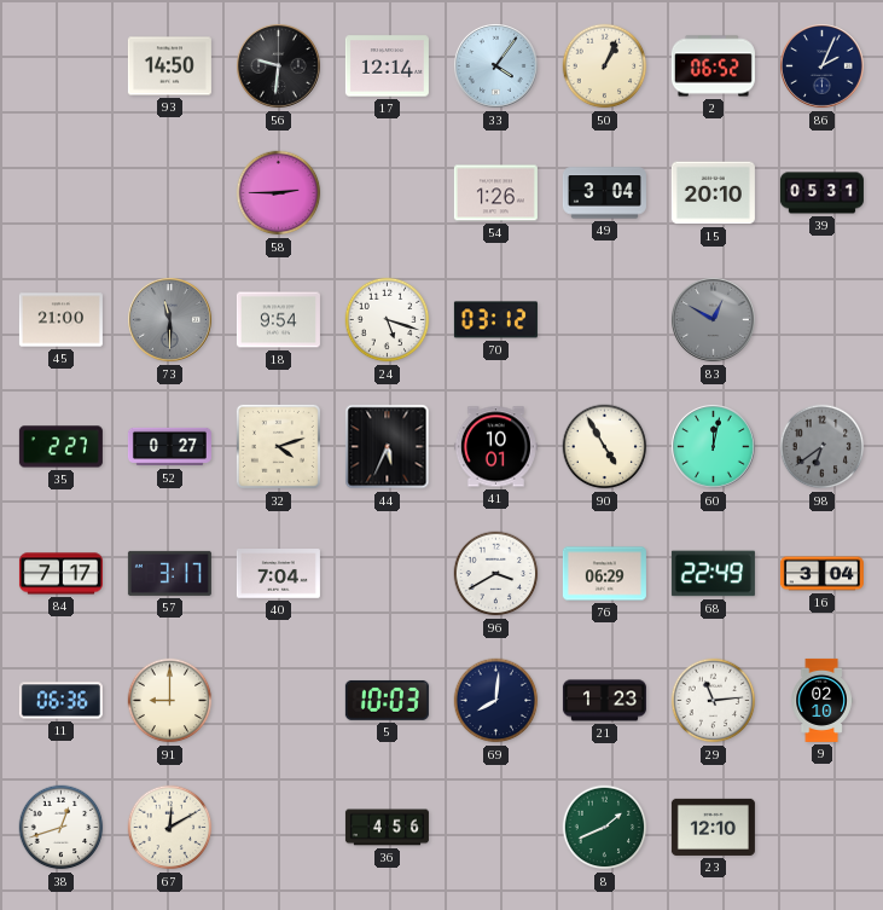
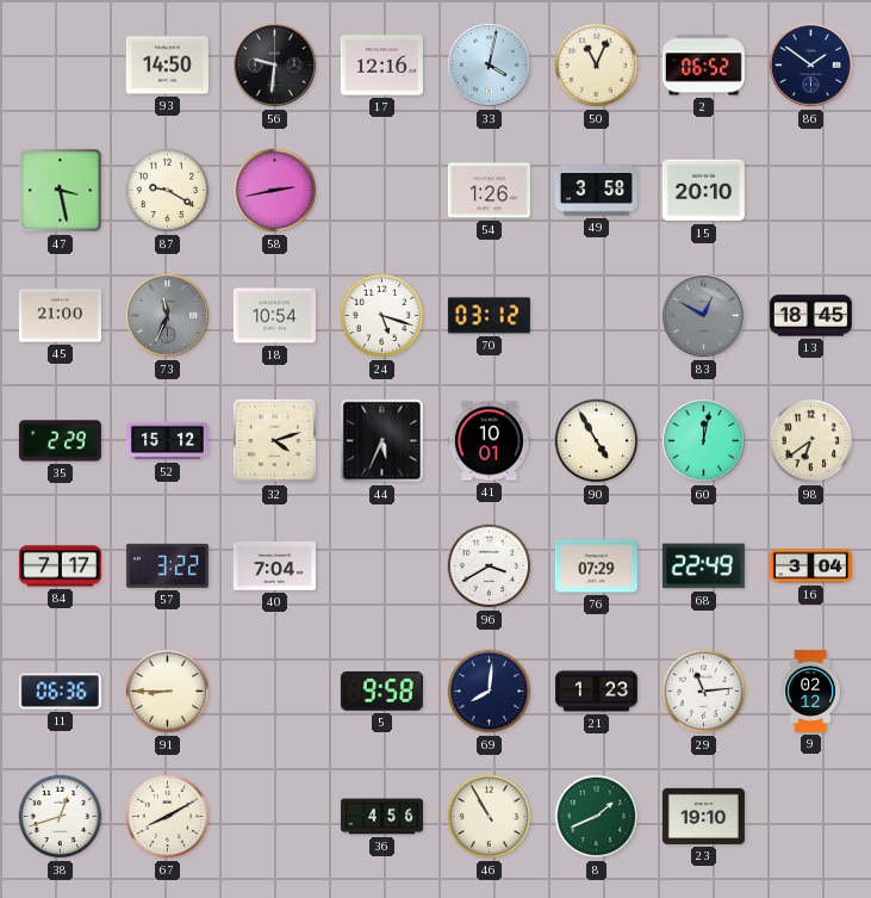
17: 12:14 -> 12:16 (381, 66)
33: 4:06 -> 4:02 (490, 66)
50: 1:04 -> 11:04 (597, 66)
86: 2:04 -> 1:51 (811, 66)
47: none -> 3:28 (61, 191)
87: none -> 9:20 (168, 191)
58: 2:45 -> 2:43 (275, 191)
49: 3:04 -> 3:58 (596, 191)
39: 05:31 -> none (821, 193)
73: 11:30 -> 11:34 (168, 316)
18: 9:54 -> 10:54 (274, 316)
13: none -> 18:45 (810, 316)
35: 2:27 -> 2:29 (60, 441)
52: 0:27 -> 15:12 (167, 441)
98 dial: grey -> cream (811, 441)
57: 3:17 -> 3:22 (167, 565)
76: 06:29 -> 07:29 (596, 566)
91: 9:00 -> 8:45 (168, 692)
5: 10:03 -> 9:58 (381, 690)
9: 02:10 -> 02:12 (810, 690)
67: 12:10 -> 8:10 (168, 817)
46: none -> 10:55 (490, 817)
23: 12:10 -> 19:10 (703, 816)
